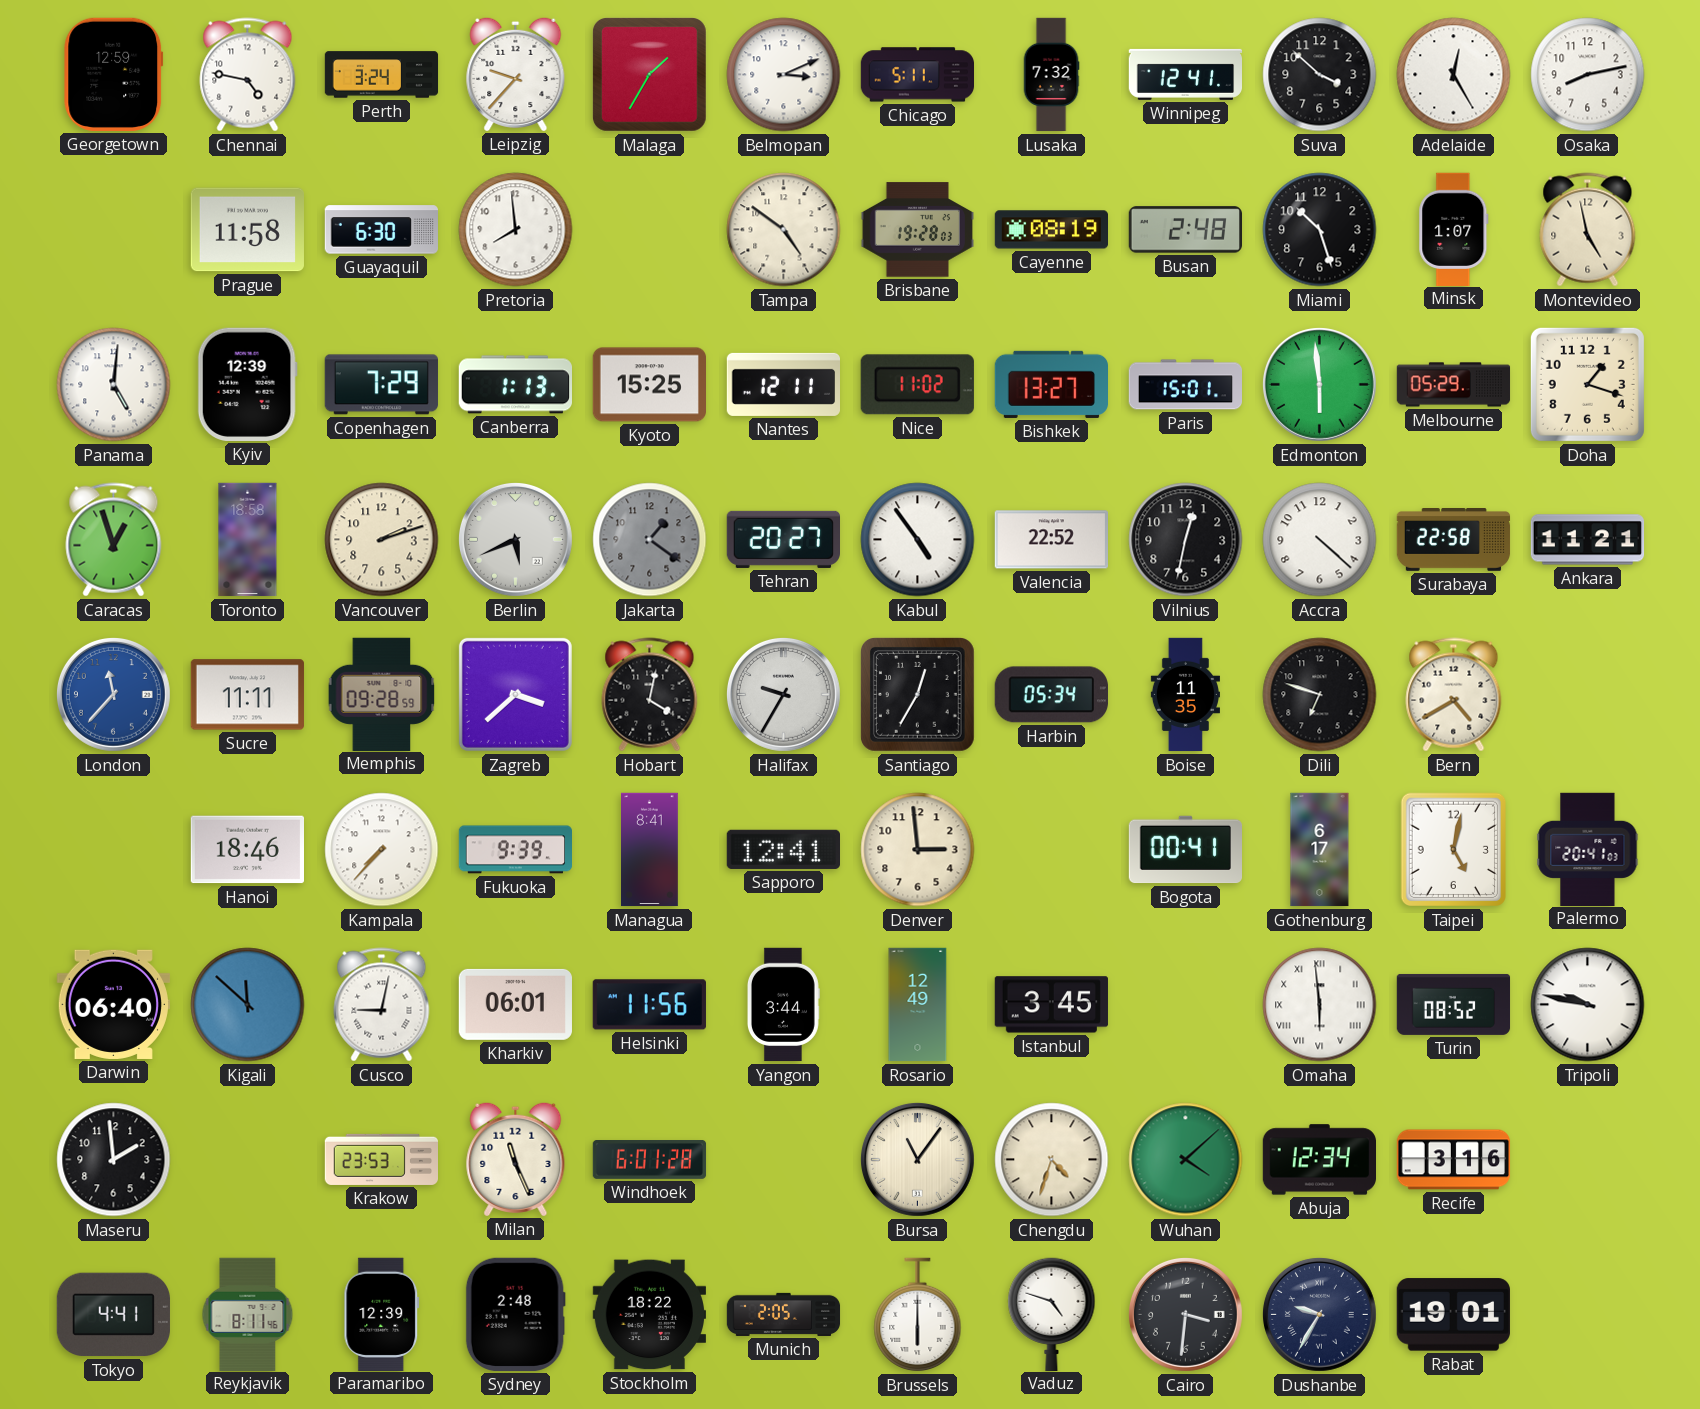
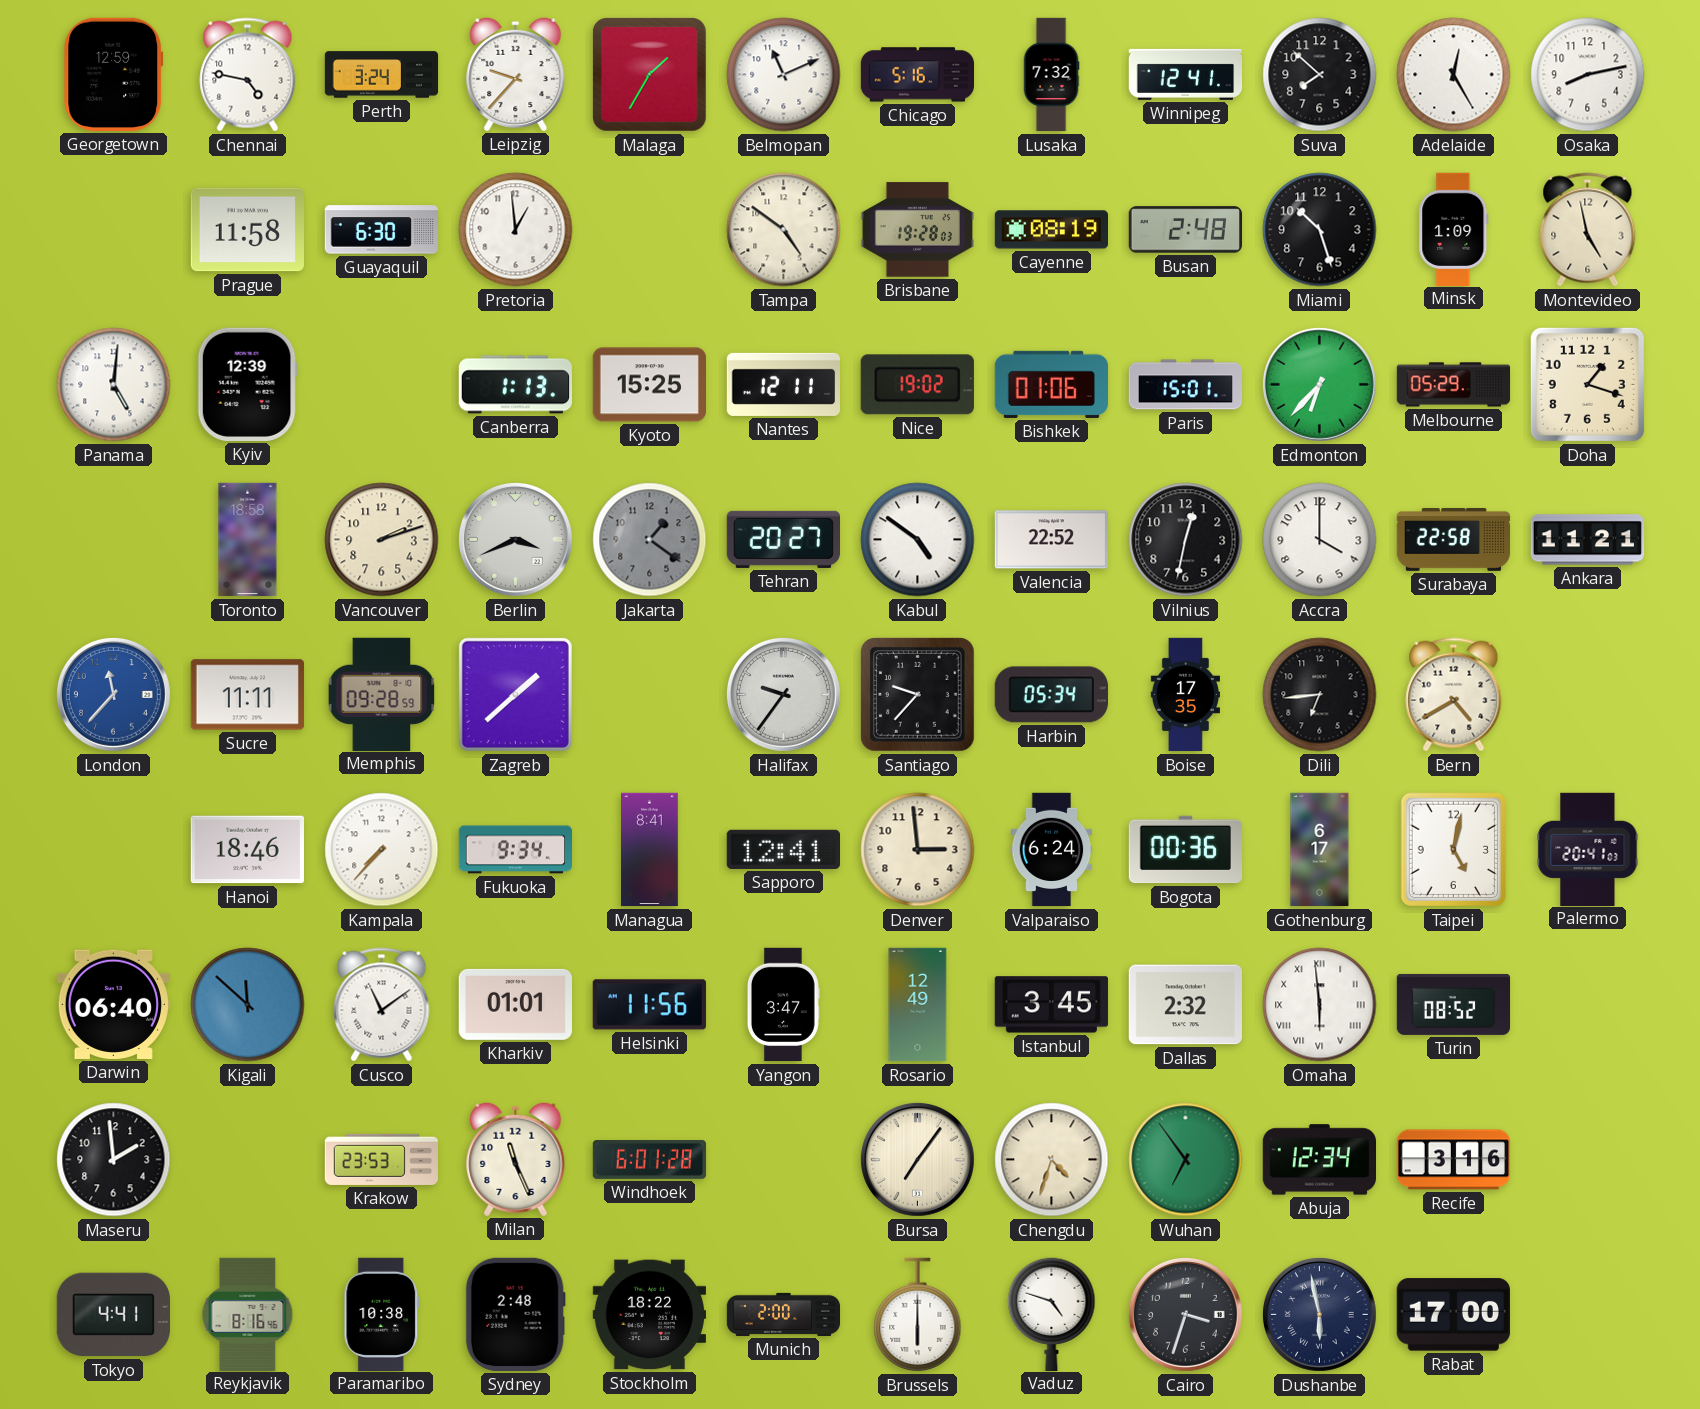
Belmopan: 3:11 -> 11:11 (784, 75)
Chicago: 5:11 -> 5:16 (917, 75)
Suva: 3:52 -> 7:52 (1320, 75)
Pretoria: 7:59 -> 12:59 (516, 230)
Minsk: 1:07 -> 1:09 (1454, 229)
Copenhagen: 7:29 -> none (381, 385)
Nice: 11:02 -> 19:02 (917, 385)
Bishkek: 13:27 -> 01:06 (1051, 384)
Edmonton: 5:59 -> 6:37 (1319, 384)
Caracas: 12:57 -> none (114, 540)
Berlin: 5:41 -> 3:41 (515, 539)
Kabul: 4:54 -> 4:51 (918, 540)
Accra: 4:22 -> 4:00 (1320, 540)
Zagreb: 3:38 -> 1:38 (515, 694)
Hobart: 4:02 -> none (650, 695)
Halifax: 9:35 -> 9:36 (783, 694)
Santiago: 12:35 -> 9:37 (918, 695)
Boise: 11:35 -> 17:35 (1185, 695)
Dili: 6:48 -> 6:44 (1320, 695)
Fukuoka: 9:39 -> 9:34 (515, 850)
Valparaiso: none -> 6:24 (1052, 850)
Bogota: 00:41 -> 00:36 (1185, 850)
Cusco: 9:02 -> 11:09 (382, 1005)
Kharkiv: 06:01 -> 01:01 (515, 1004)
Yangon: 3:44 -> 3:47 (784, 1005)
Dallas: none -> 2:32 (1185, 1005)
Tripoli: 9:47 -> none (1588, 1005)
Bursa: 11:06 -> 7:06 (917, 1159)
Wuhan: 4:08 -> 6:54 (1186, 1160)
Reykjavik: 8:11 -> 8:16 (248, 1314)
Paramaribo: 12:39 -> 10:38 (382, 1314)
Munich: 2:05 -> 2:00 (784, 1314)
Cairo: 3:31 -> 3:33 (1185, 1314)
Dushanbe: 9:35 -> 5:58 (1319, 1314)
Rabat: 19:01 -> 17:00 (1453, 1315)
